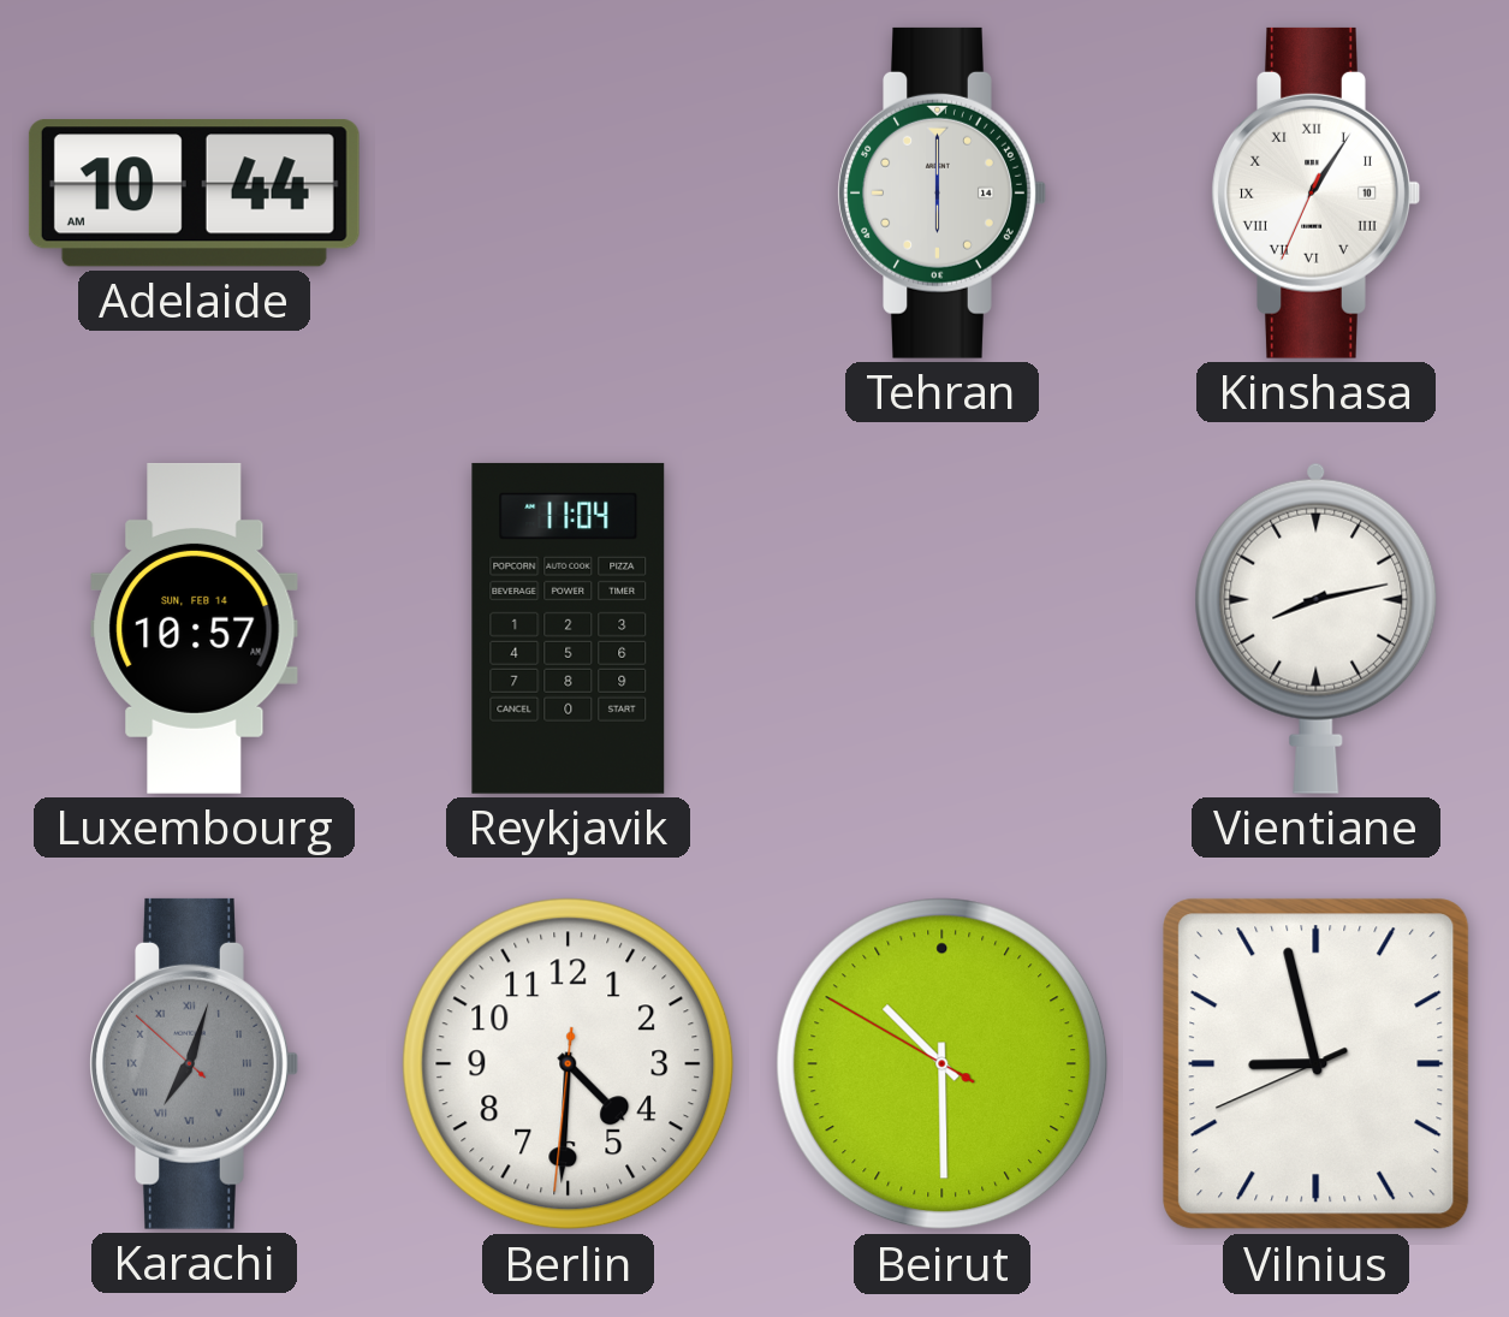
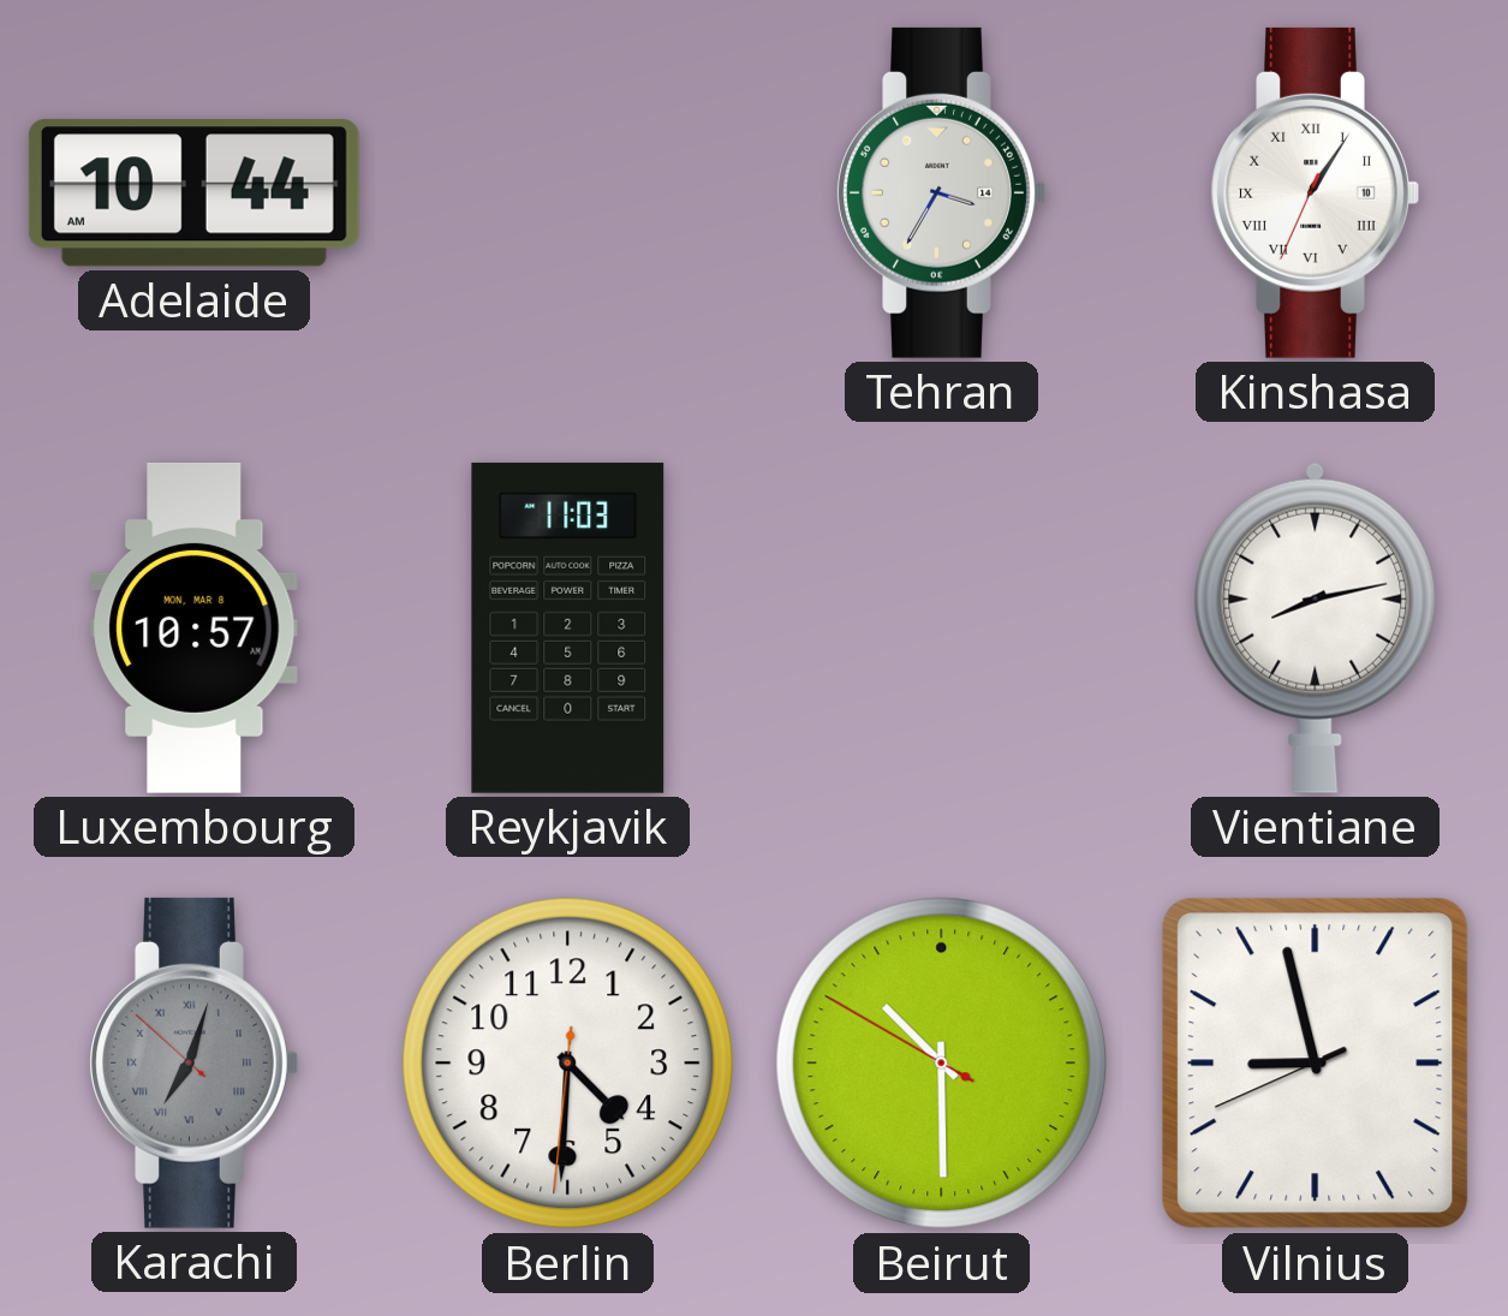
Tehran: 6:00 -> 3:35 (941, 192)
Luxembourg date: SUN, FEB 14 -> MON, MAR 8 (195, 627)
Reykjavik: 11:04 -> 11:03 (568, 627)
